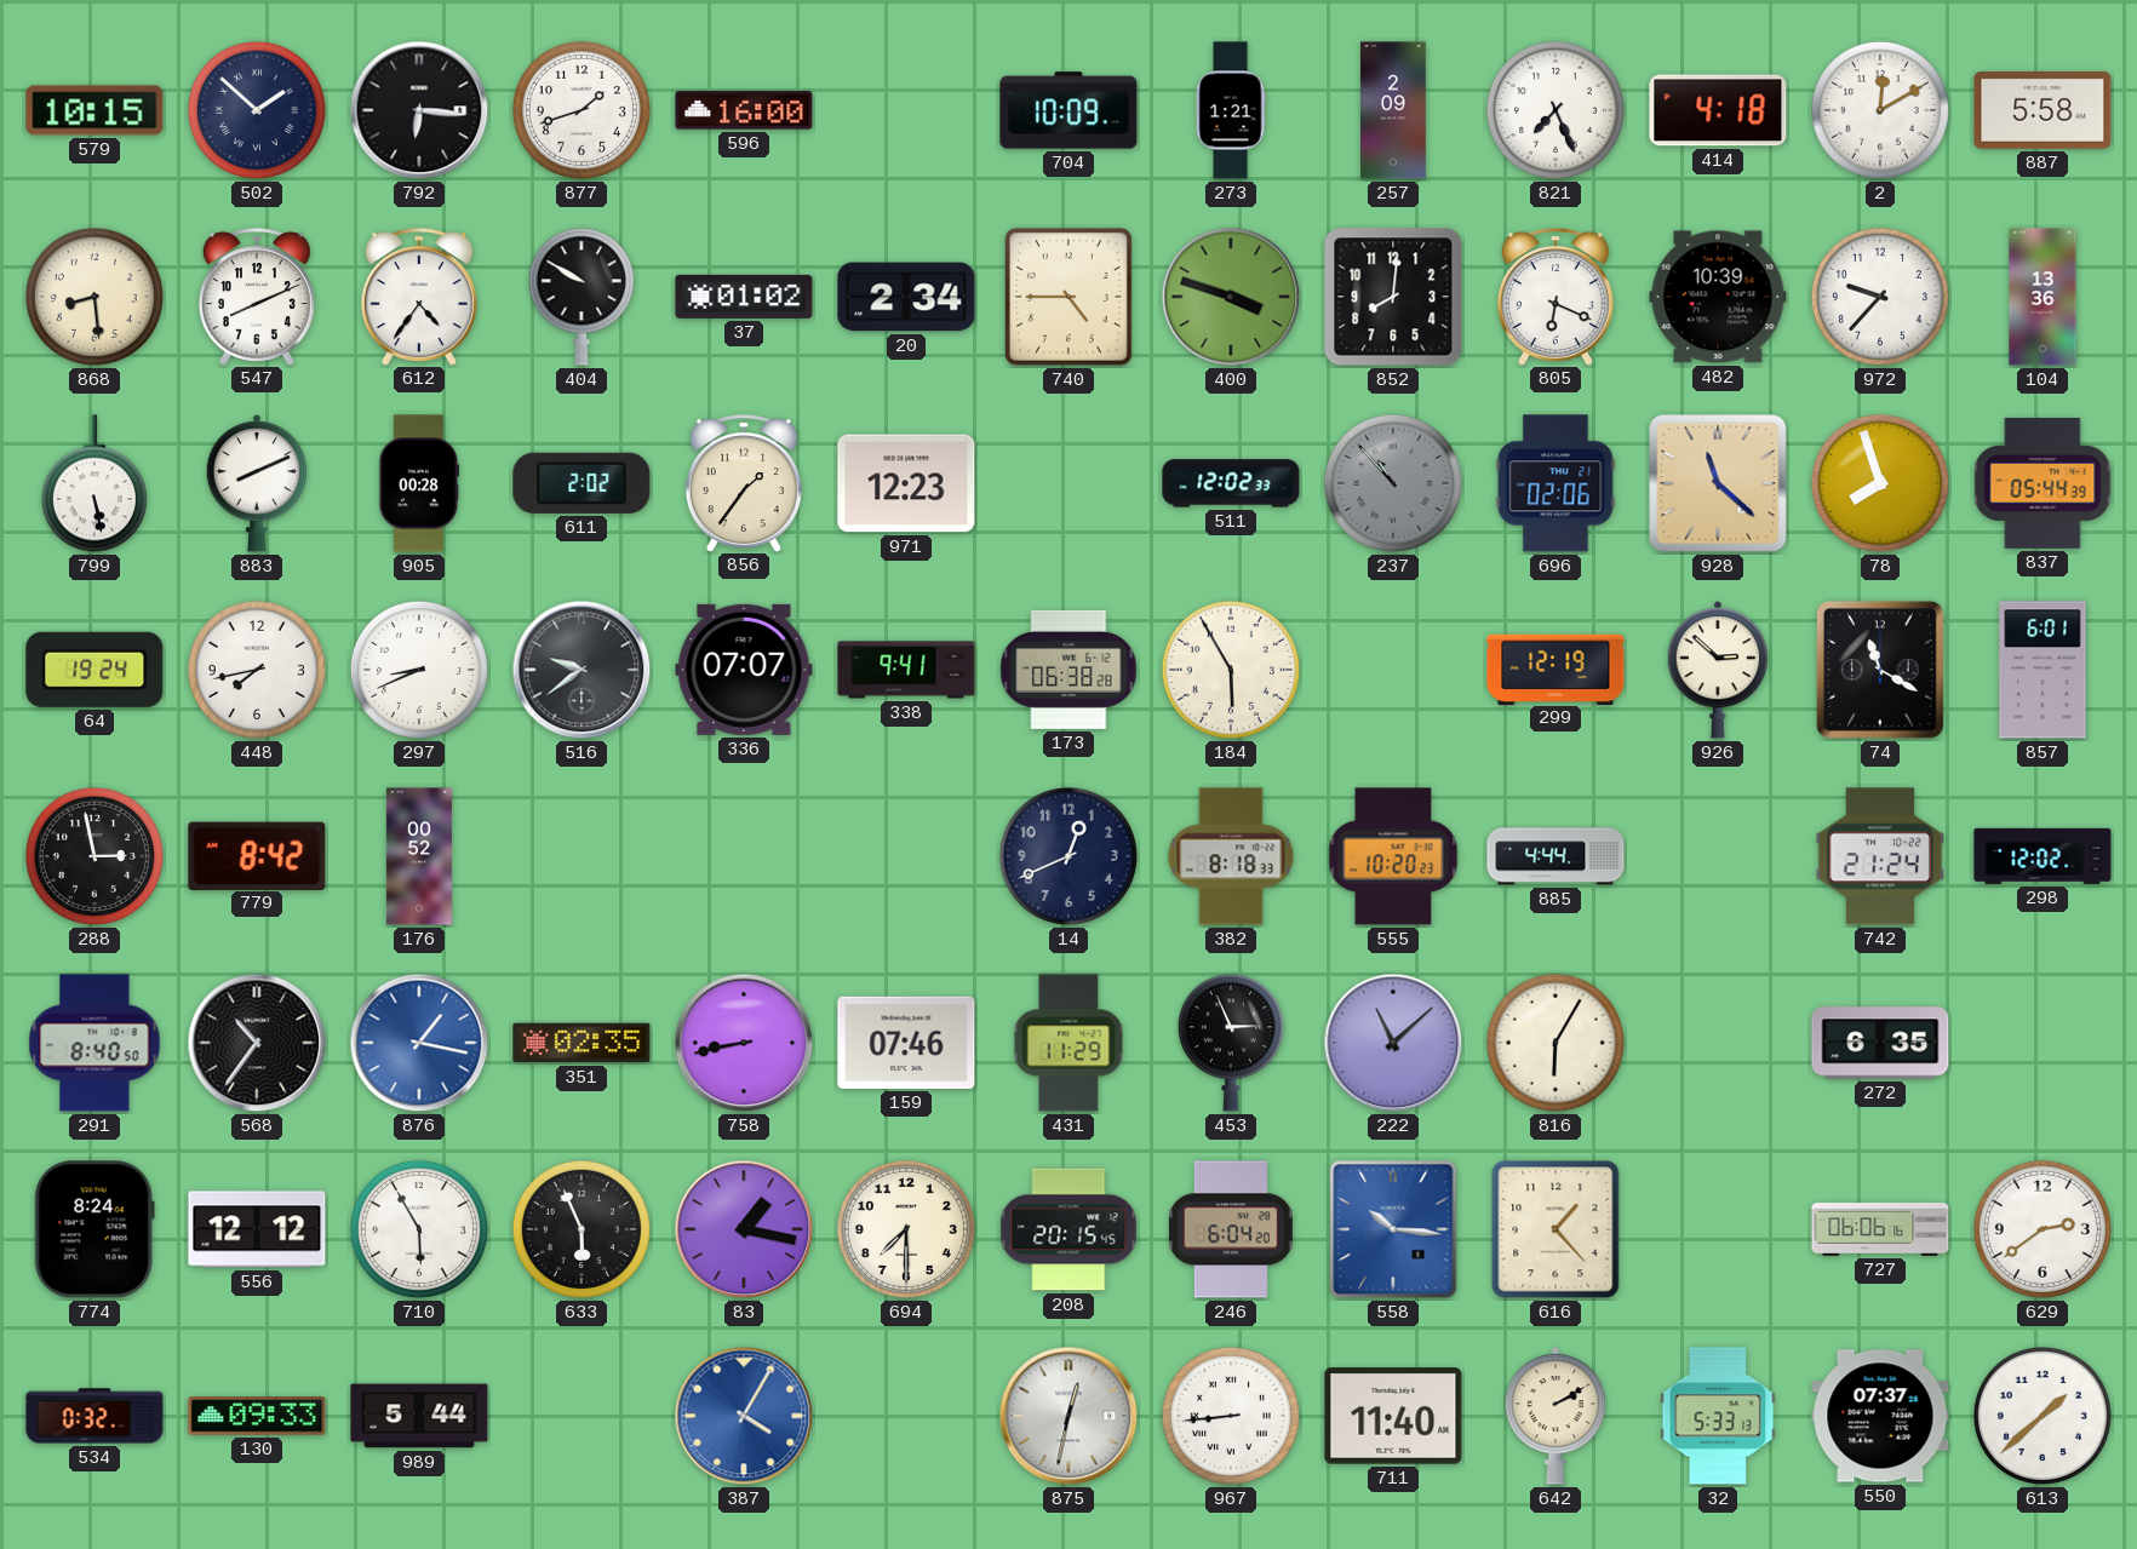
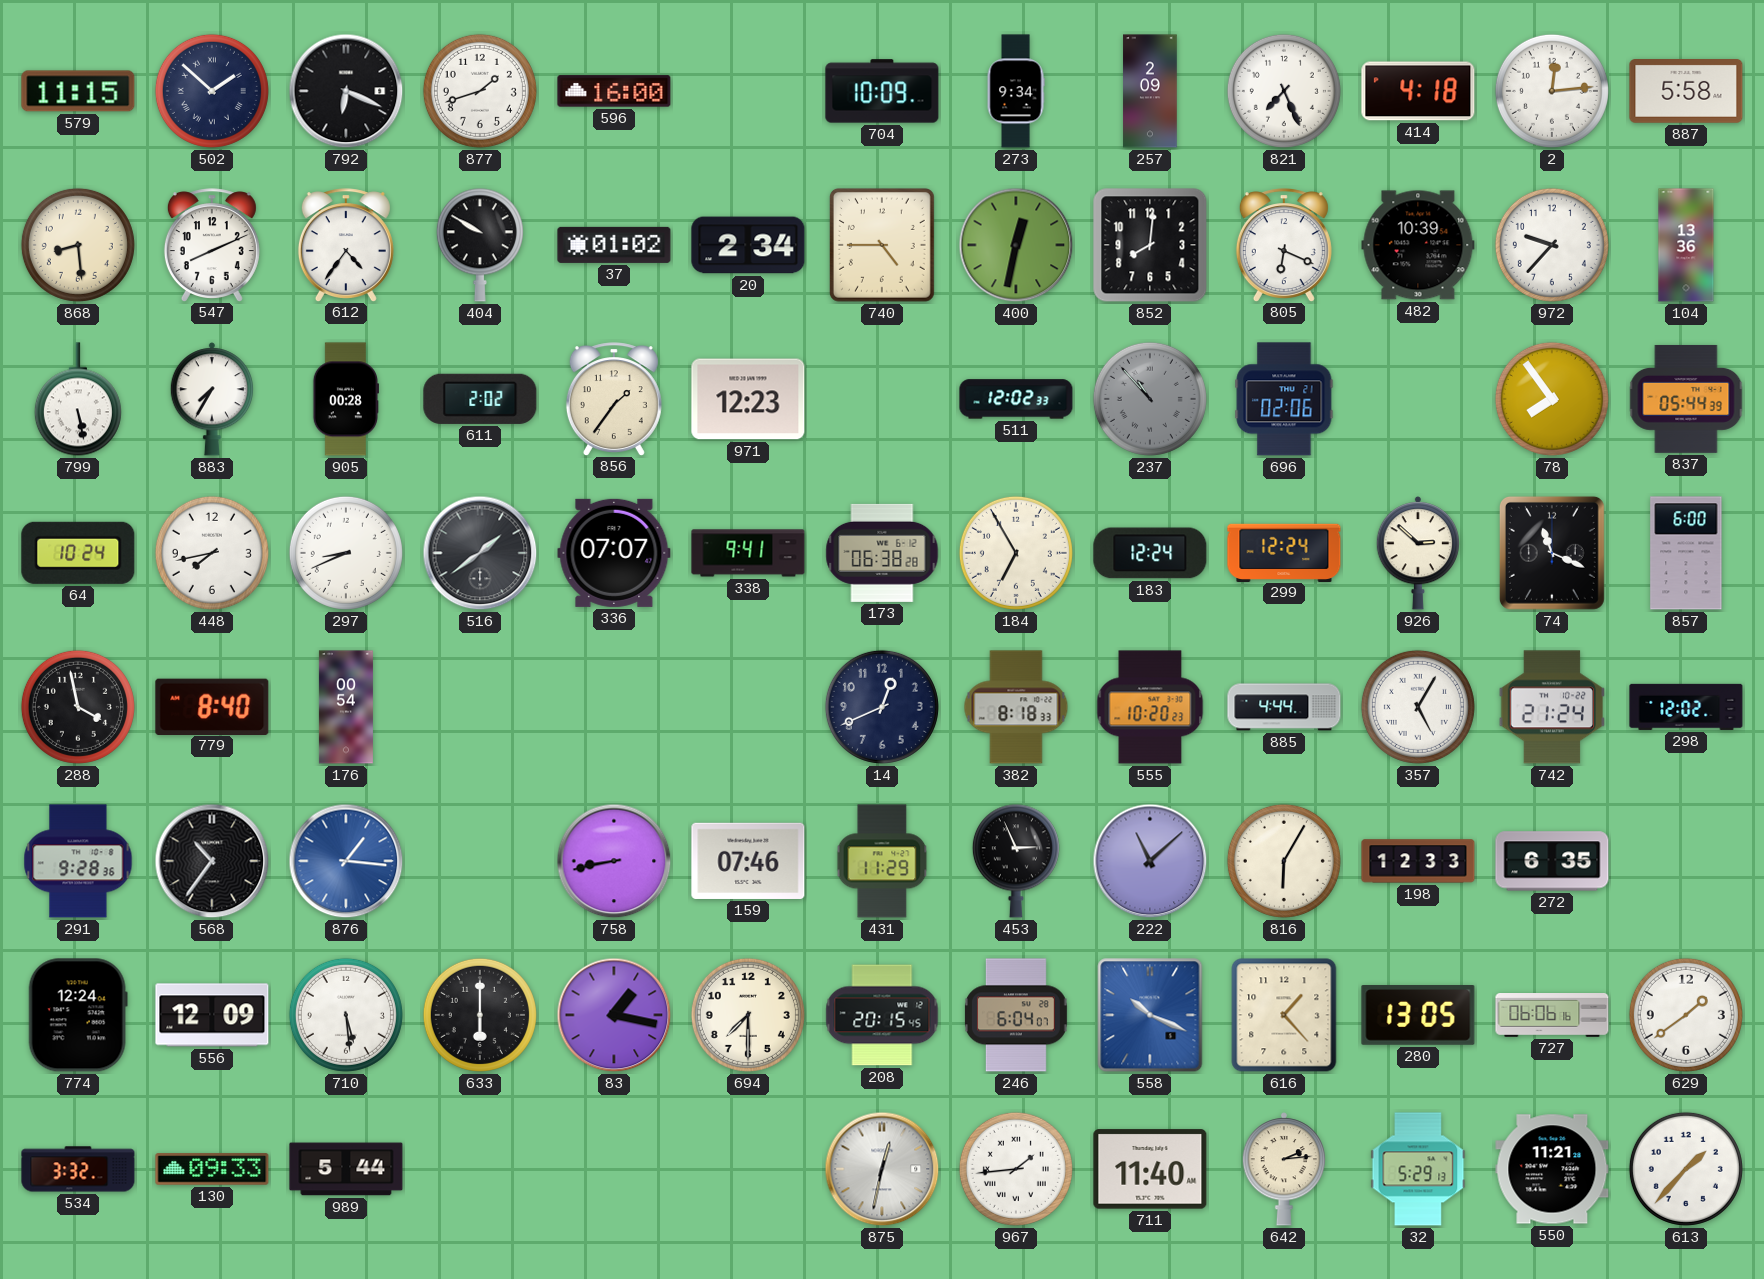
579: 10:15 -> 11:15 (78, 91)
792: 6:16 -> 6:19 (346, 91)
273: 1:21 -> 9:34 (1016, 91)
2: 12:10 -> 12:14 (1552, 91)
400: 3:48 -> 12:32 (1016, 245)
883: 8:11 -> 7:35 (212, 399)
928: 11:22 -> none (1718, 483)
78: 7:57 -> 7:54 (1552, 399)
64: 19:24 -> 10:24 (78, 553)
516: 9:39 -> 1:39 (480, 553)
184: 5:55 -> 6:55 (1016, 553)
183: none -> 12:24 (1150, 553)
299: 12:19 -> 12:24 (1284, 552)
74: 11:20 -> 11:19 (1552, 553)
857: 6:01 -> 6:00 (1686, 553)
288: 2:58 -> 3:58 (78, 707)
779: 8:42 -> 8:40 (212, 706)
176: 00:52 -> 00:54 (346, 707)
357: none -> 5:05 (1418, 707)
291: 8:40 -> 9:28 (78, 861)
876: 1:17 -> 1:16 (346, 861)
351: 02:35 -> none (581, 1043)
198: none -> 12:33 (1418, 861)
774: 8:24 -> 12:24 (78, 1015)
556: 12:12 -> 12:09 (212, 1015)
710: 5:55 -> 5:29 (346, 1015)
633: 5:56 -> 6:00 (480, 1015)
246: 6:04:20 -> 6:04:07 (1016, 1015)
558: 10:16 -> 10:19 (1150, 1015)
280: none -> 13:05 (1418, 1016)
629: 2:39 -> 1:39 (1686, 1015)
534: 0:32 -> 3:32 (78, 1169)
387: 4:05 -> none (744, 1416)
967: 8:44 -> 1:44 (1016, 1169)
642: 2:10 -> 2:14 (1284, 1169)
32: 5:33 -> 5:29 (1418, 1169)
550: 07:37 -> 11:21 (1552, 1169)
613: 1:38 -> 1:37 (1686, 1169)
